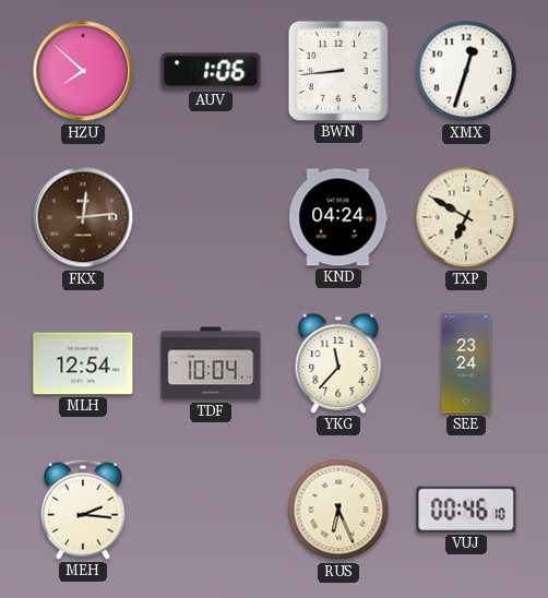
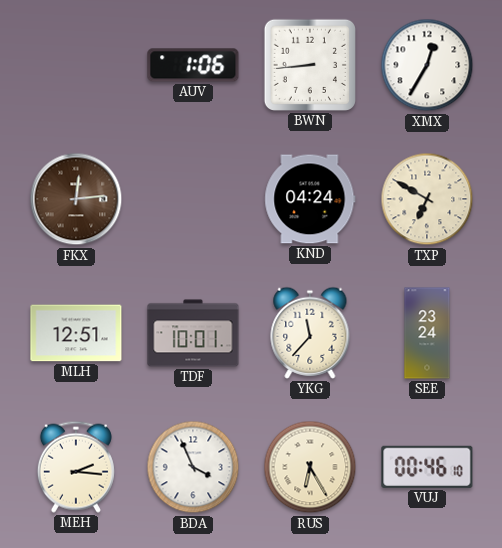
HZU: 7:52 -> none (83, 71)
XMX: 12:33 -> 12:35 (427, 65)
MLH: 12:54 -> 12:51 (76, 333)
TDF: 10:04 -> 10:01 (193, 333)
BDA: none -> 3:56 (193, 467)
RUS: 6:26 -> 6:25 (310, 467)
